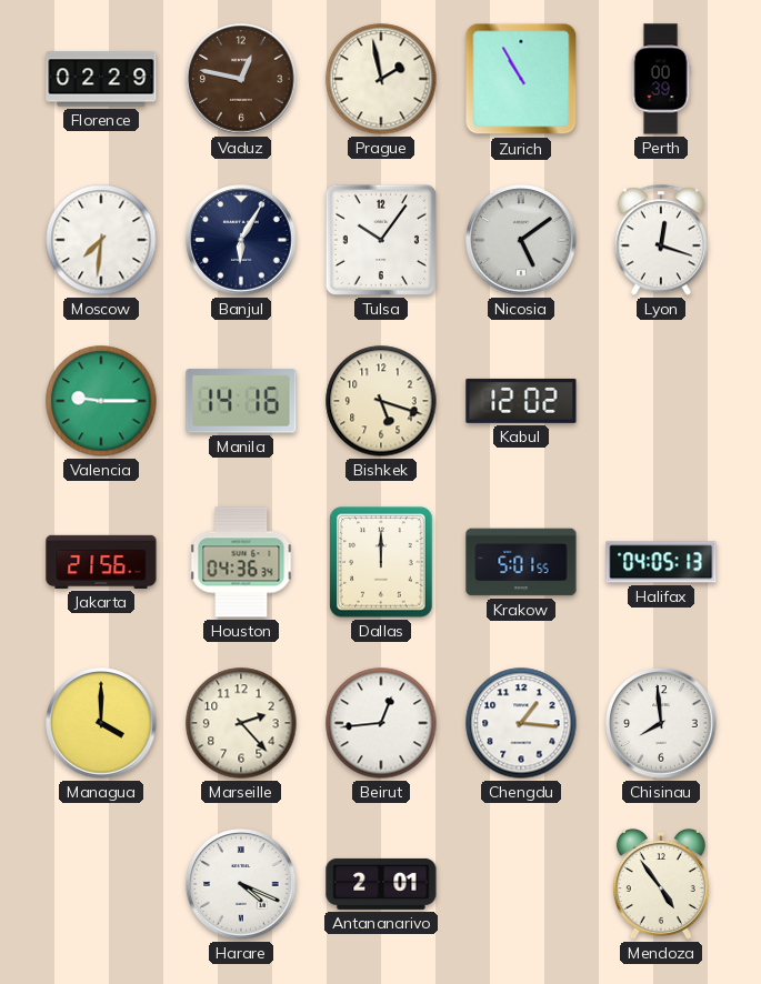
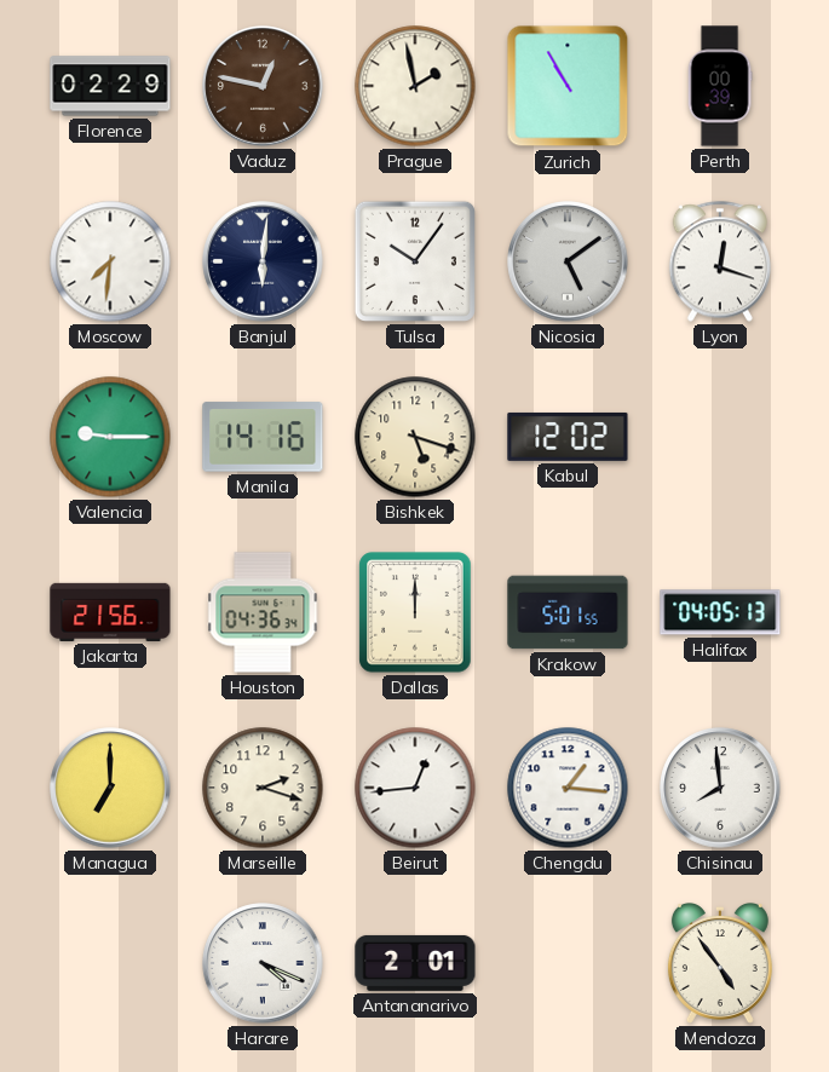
Banjul: 6:05 -> 6:01 (263, 261)
Managua: 4:00 -> 7:00 (110, 788)
Marseille: 2:23 -> 2:18 (263, 788)
